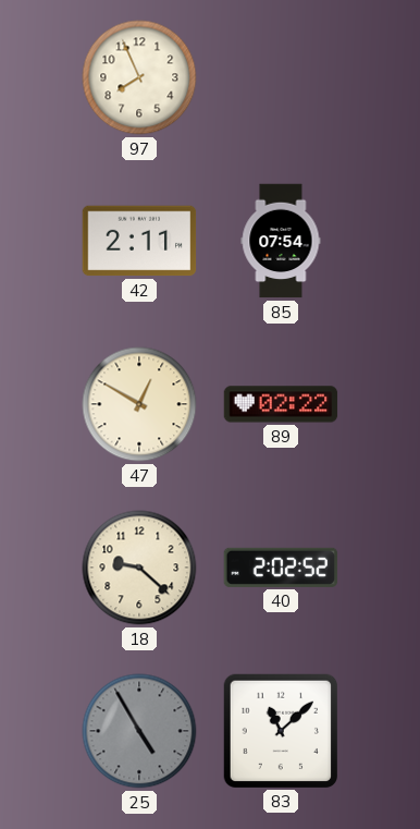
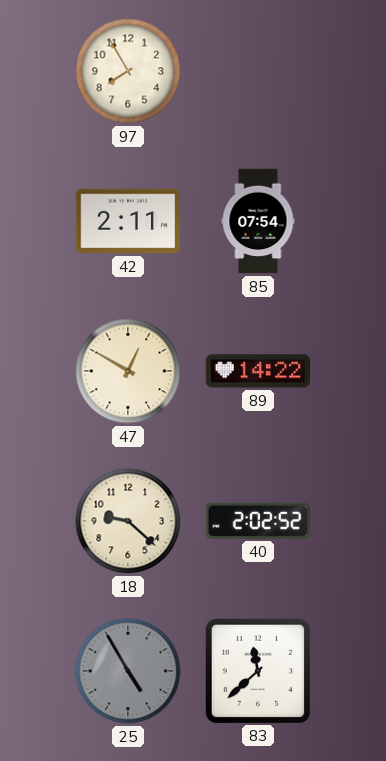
97: 7:56 -> 7:55 (128, 71)
89: 02:22 -> 14:22 (258, 371)
83: 11:08 -> 11:38 (257, 670)
